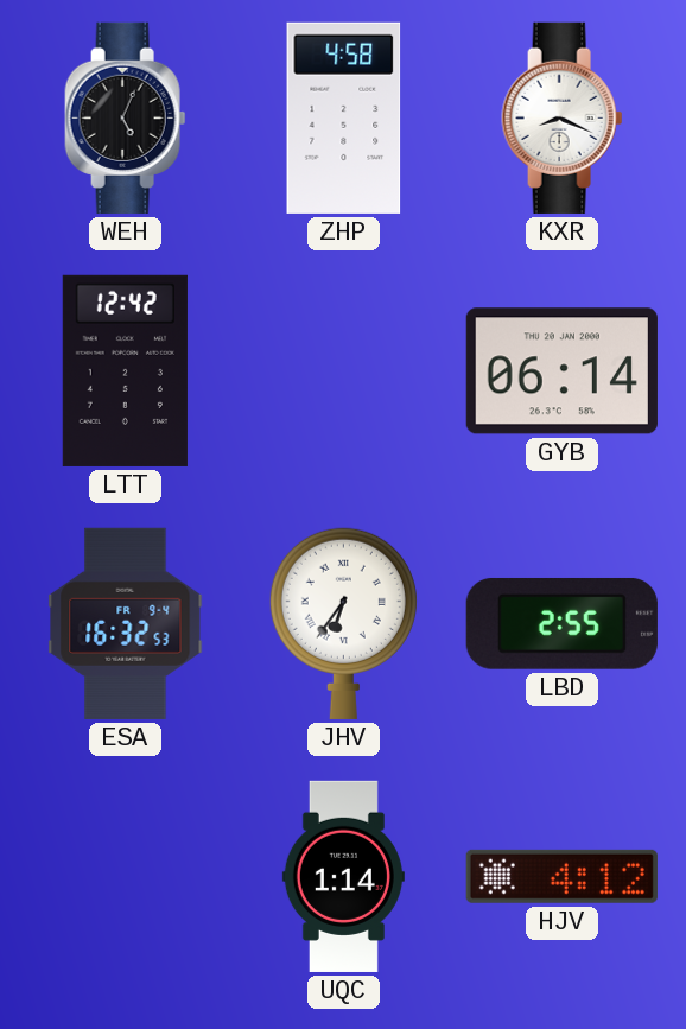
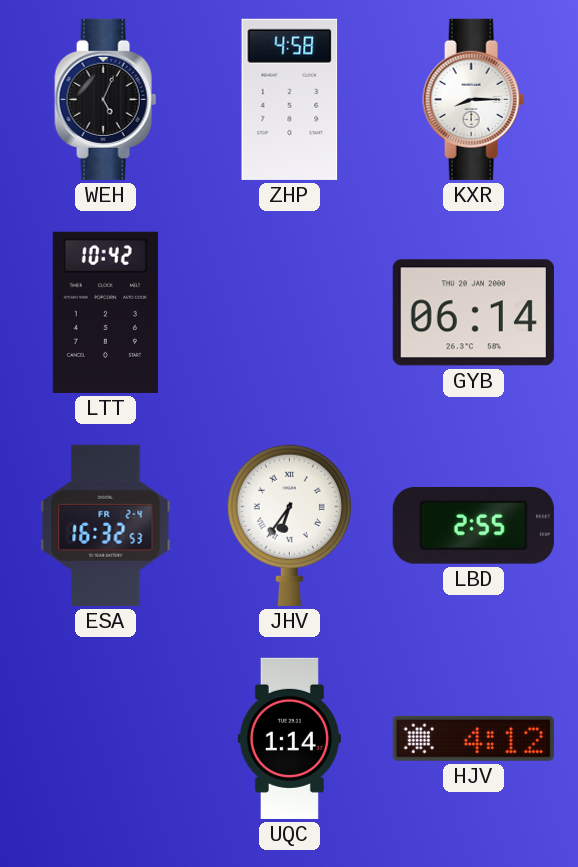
KXR: 8:19 -> 8:15 (474, 99)
LTT: 12:42 -> 10:42 (105, 312)
ESA date: FR 9-4 -> FR 2-4 (106, 525)
